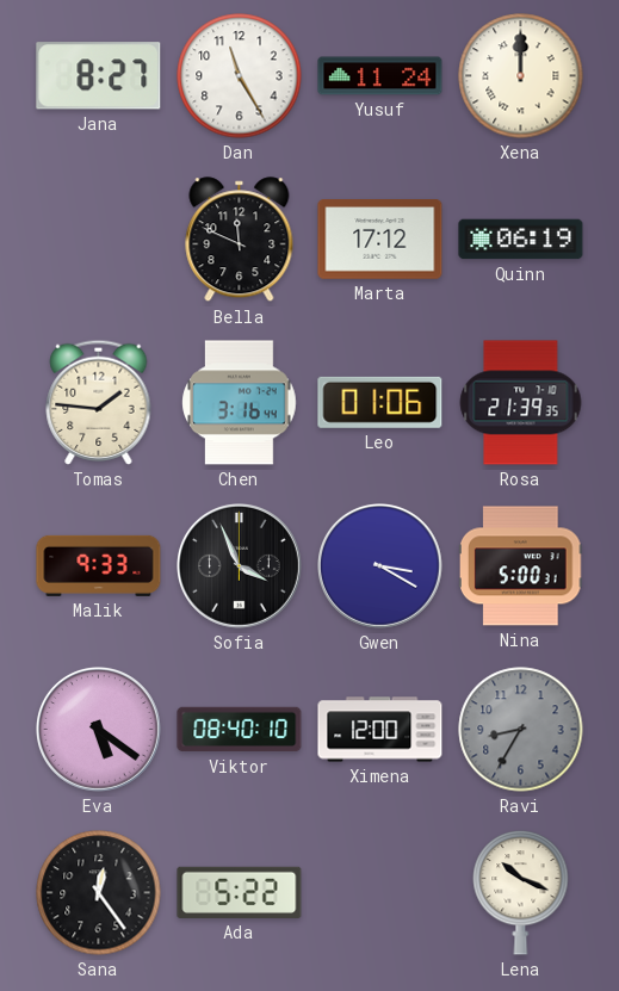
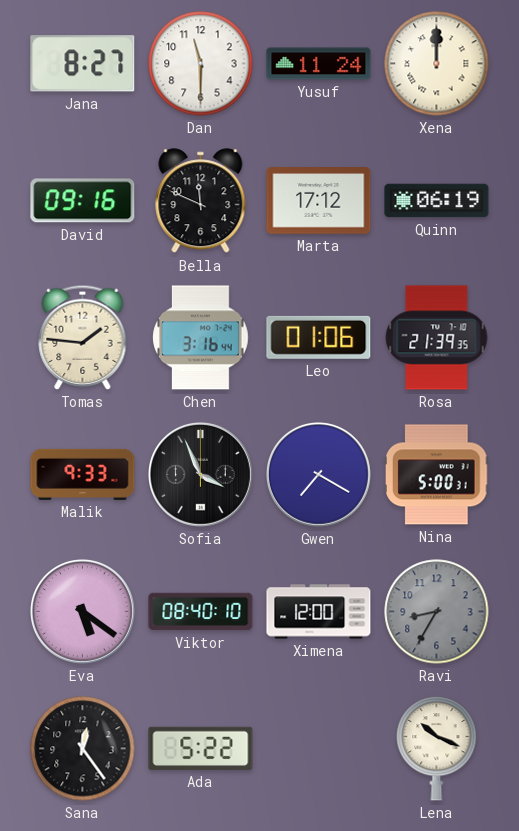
Dan: 11:25 -> 11:30 (201, 64)
David: none -> 09:16 (83, 201)
Gwen: 3:20 -> 7:20 (319, 475)
